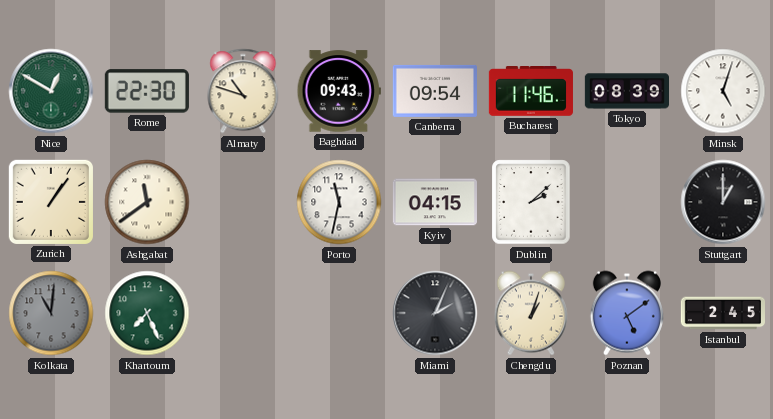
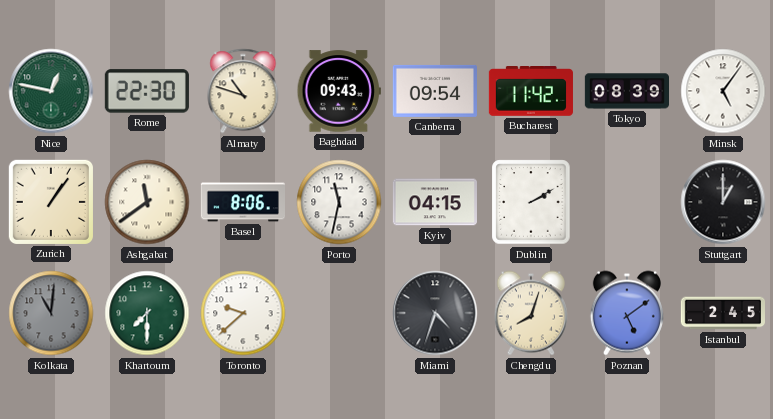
Nice: 12:50 -> 12:47 (51, 91)
Bucharest: 11:46 -> 11:42 (531, 91)
Minsk: 5:03 -> 5:06 (723, 91)
Basel: none -> 8:06 (242, 202)
Dublin: 2:08 -> 2:10 (531, 202)
Khartoum: 7:26 -> 7:30 (147, 313)
Toronto: none -> 9:38 (243, 313)
Miami: 2:04 -> 4:33 (435, 313)
Chengdu: 1:03 -> 8:03 (531, 313)
